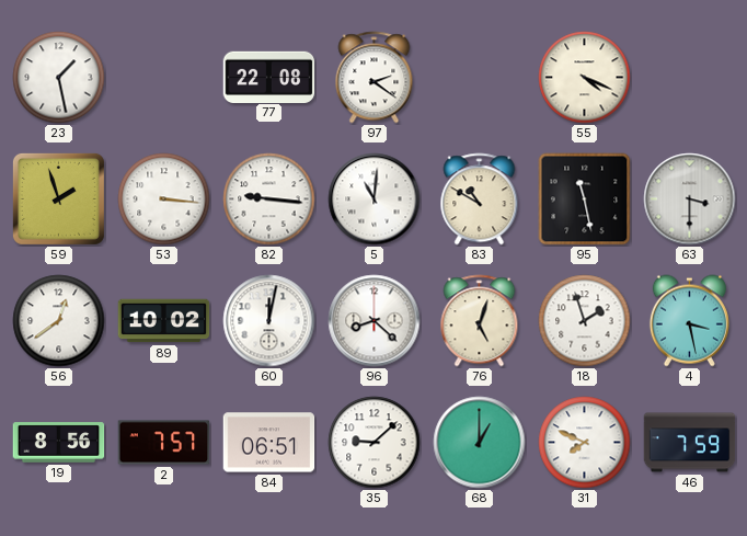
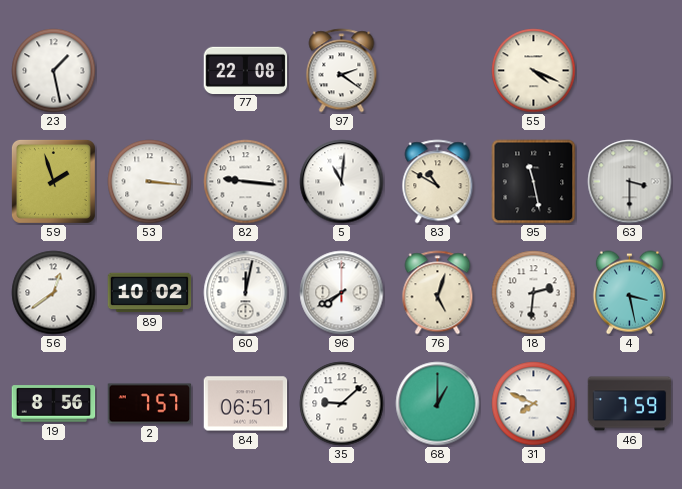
96: 8:22 -> 7:40 (342, 293)
18: 1:57 -> 2:31 (534, 293)
